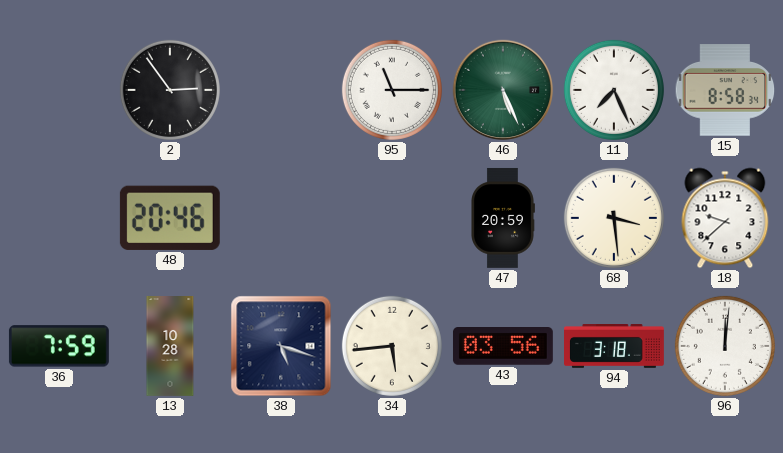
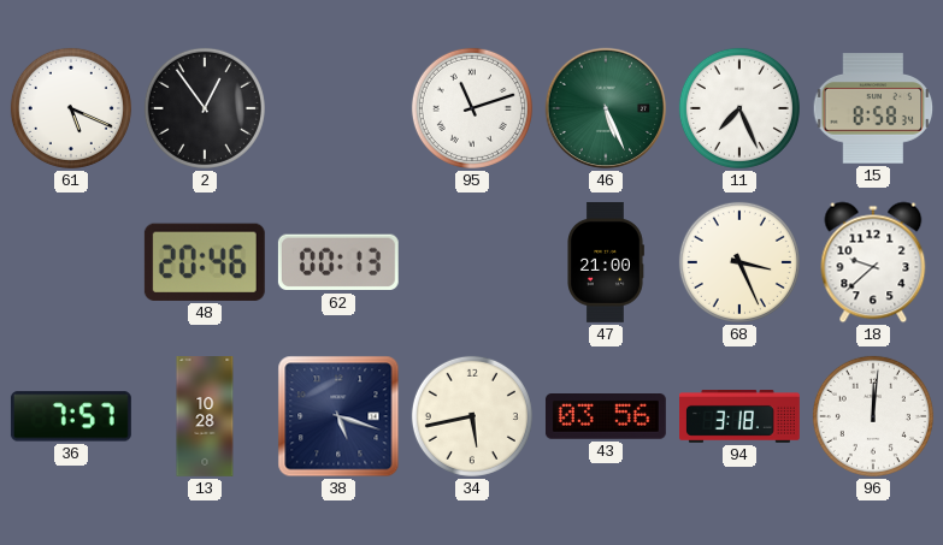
61: none -> 5:19 (71, 108)
2: 2:54 -> 12:54 (205, 108)
95: 11:15 -> 11:12 (472, 108)
62: none -> 00:13 (338, 262)
47: 20:59 -> 21:00 (606, 262)
68: 3:29 -> 3:26 (739, 262)
36: 7:59 -> 7:57 (71, 416)
34: 5:44 -> 5:43 (472, 416)
